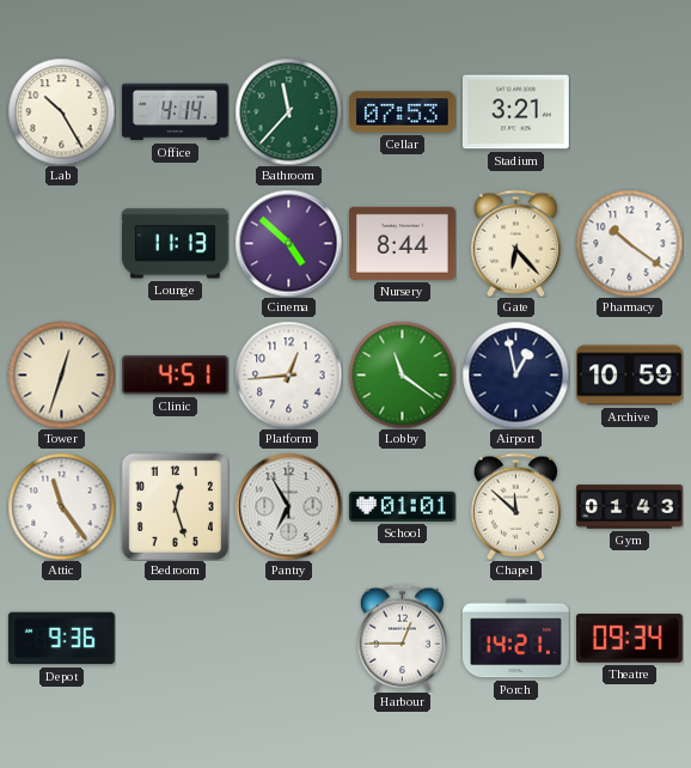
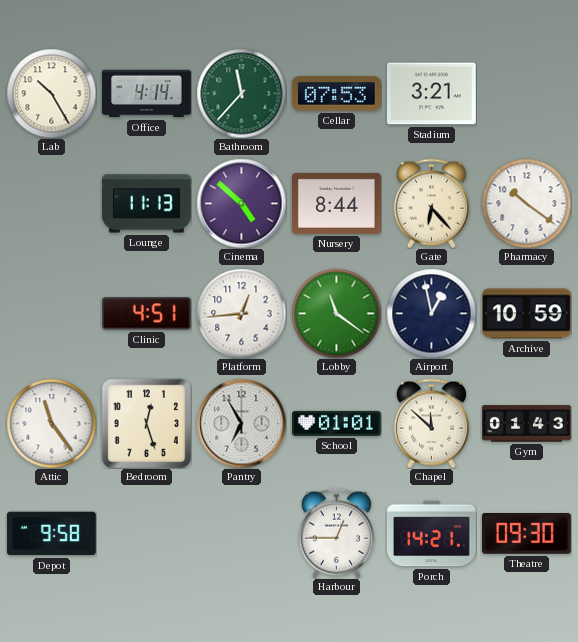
Tower: 12:33 -> none (61, 374)
Depot: 9:36 -> 9:58 (51, 534)
Theatre: 09:34 -> 09:30 (526, 534)
